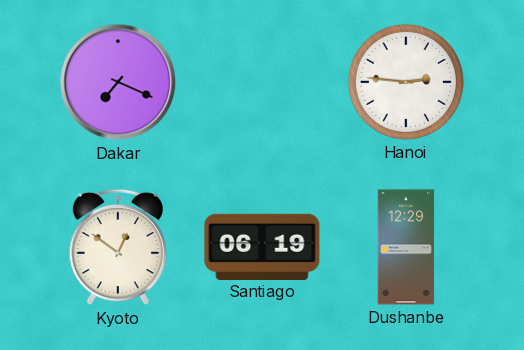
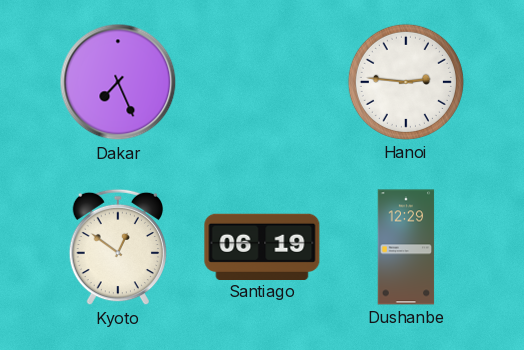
Dakar: 7:19 -> 7:26 (118, 82)
